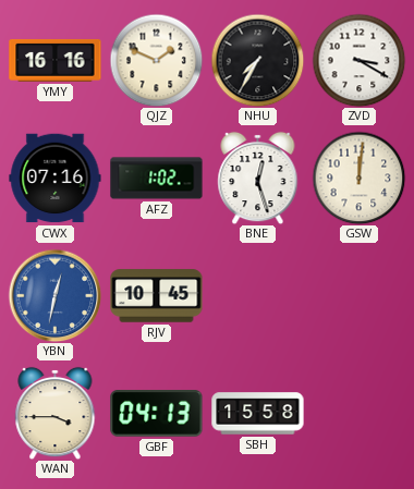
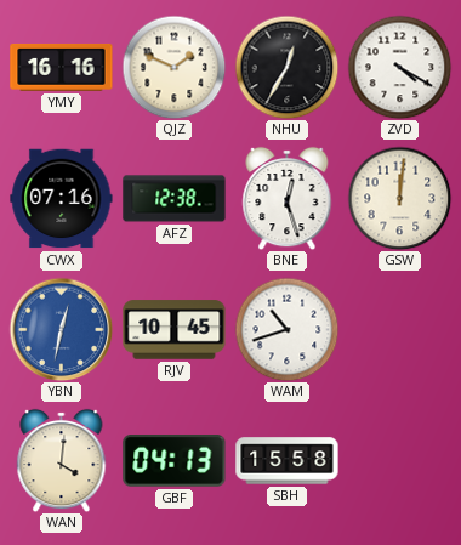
NHU: 7:35 -> 12:35 (286, 67)
ZVD: 3:20 -> 4:20 (399, 67)
AFZ: 1:02 -> 12:38 (175, 199)
WAM: none -> 10:42 (286, 329)
WAN: 3:45 -> 4:01 (62, 460)
